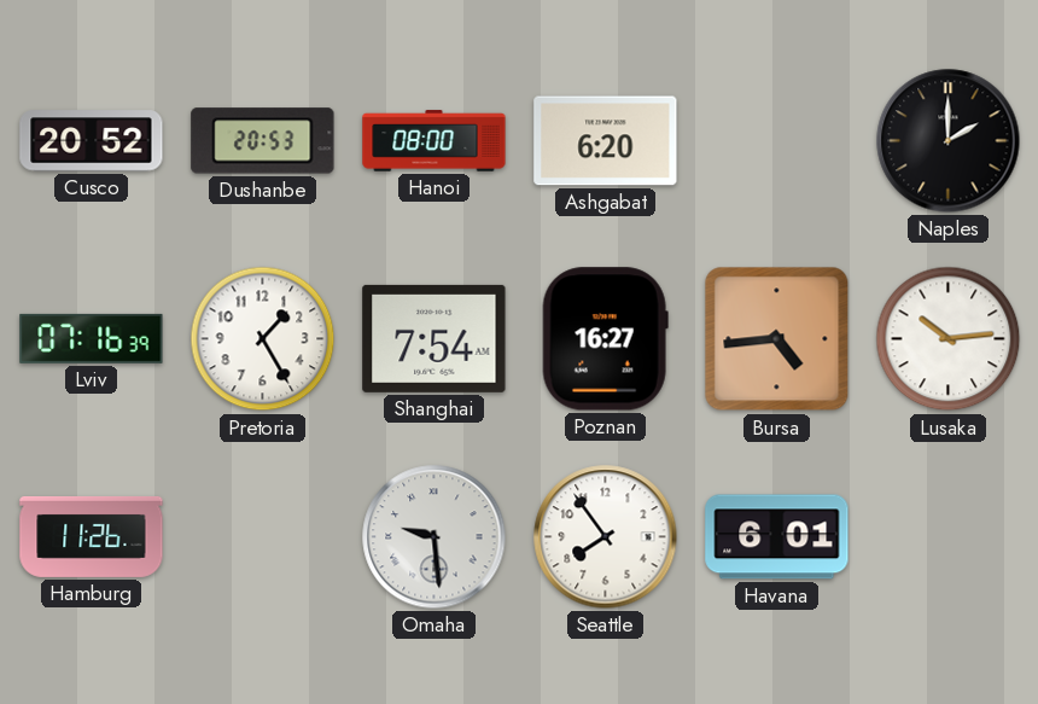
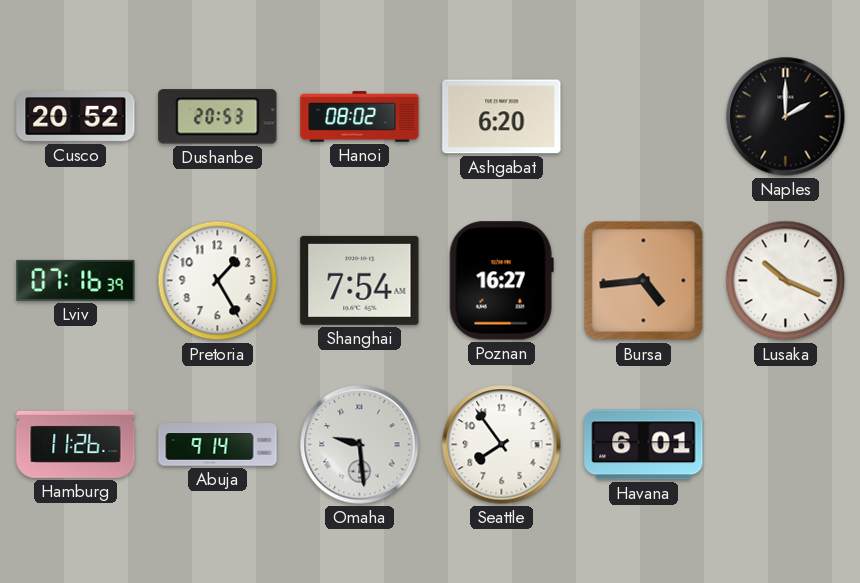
Hanoi: 08:00 -> 08:02 (360, 117)
Lusaka: 10:14 -> 10:19 (786, 281)
Abuja: none -> 9:14 (218, 445)
